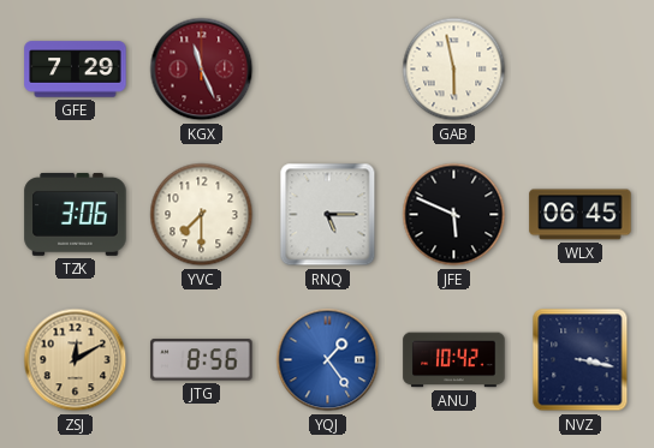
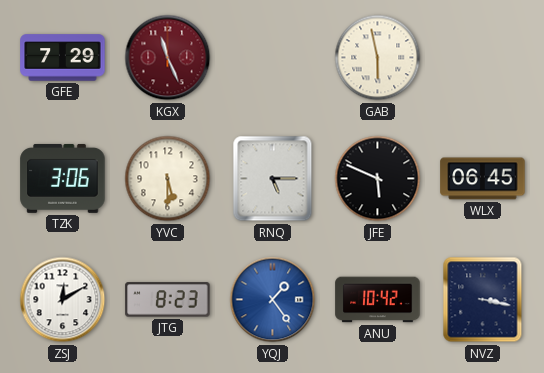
YVC: 7:30 -> 5:30 (168, 179)
ZSJ dial: champagne -> white (63, 300)
JTG: 8:56 -> 8:23 (168, 300)
